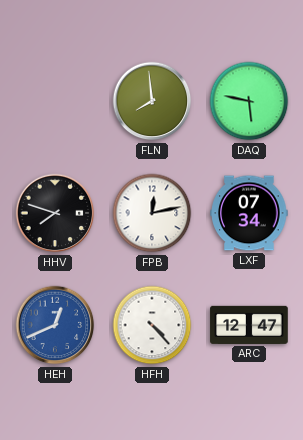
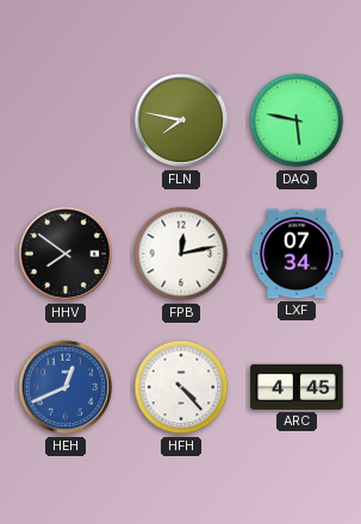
FLN: 7:59 -> 7:47 (181, 120)
HHV: 7:48 -> 7:51 (66, 254)
ARC: 12:47 -> 4:45 (297, 387)
